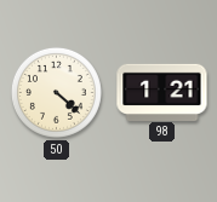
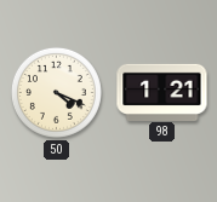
50: 4:22 -> 4:19 (56, 92)
